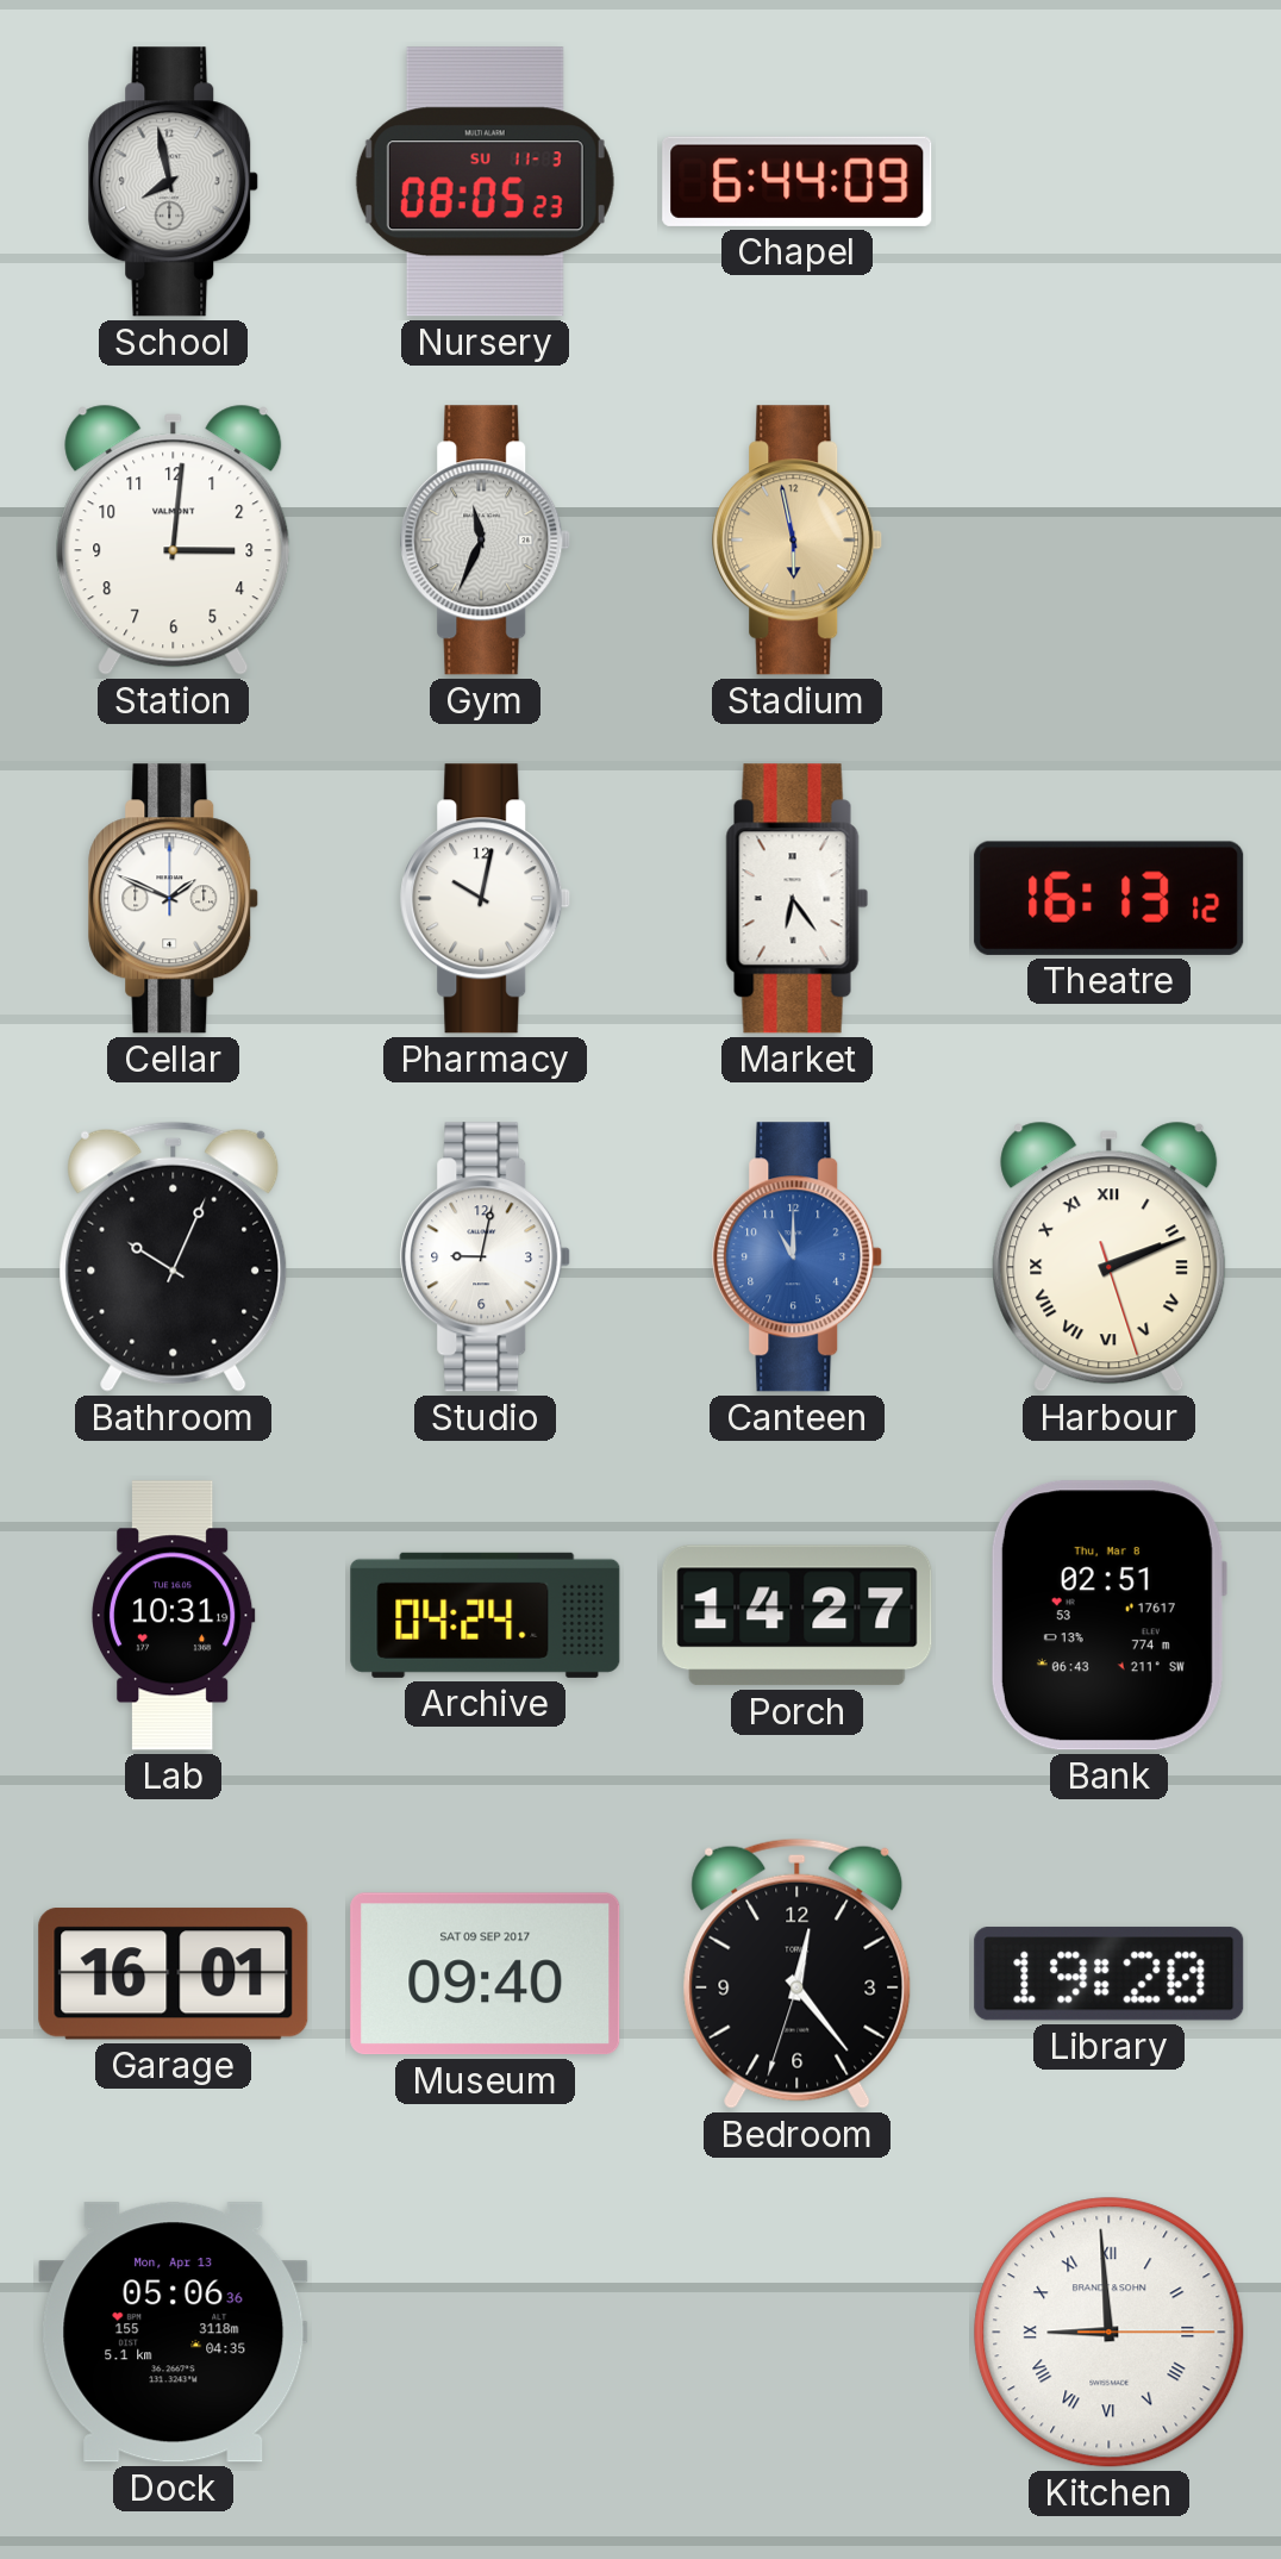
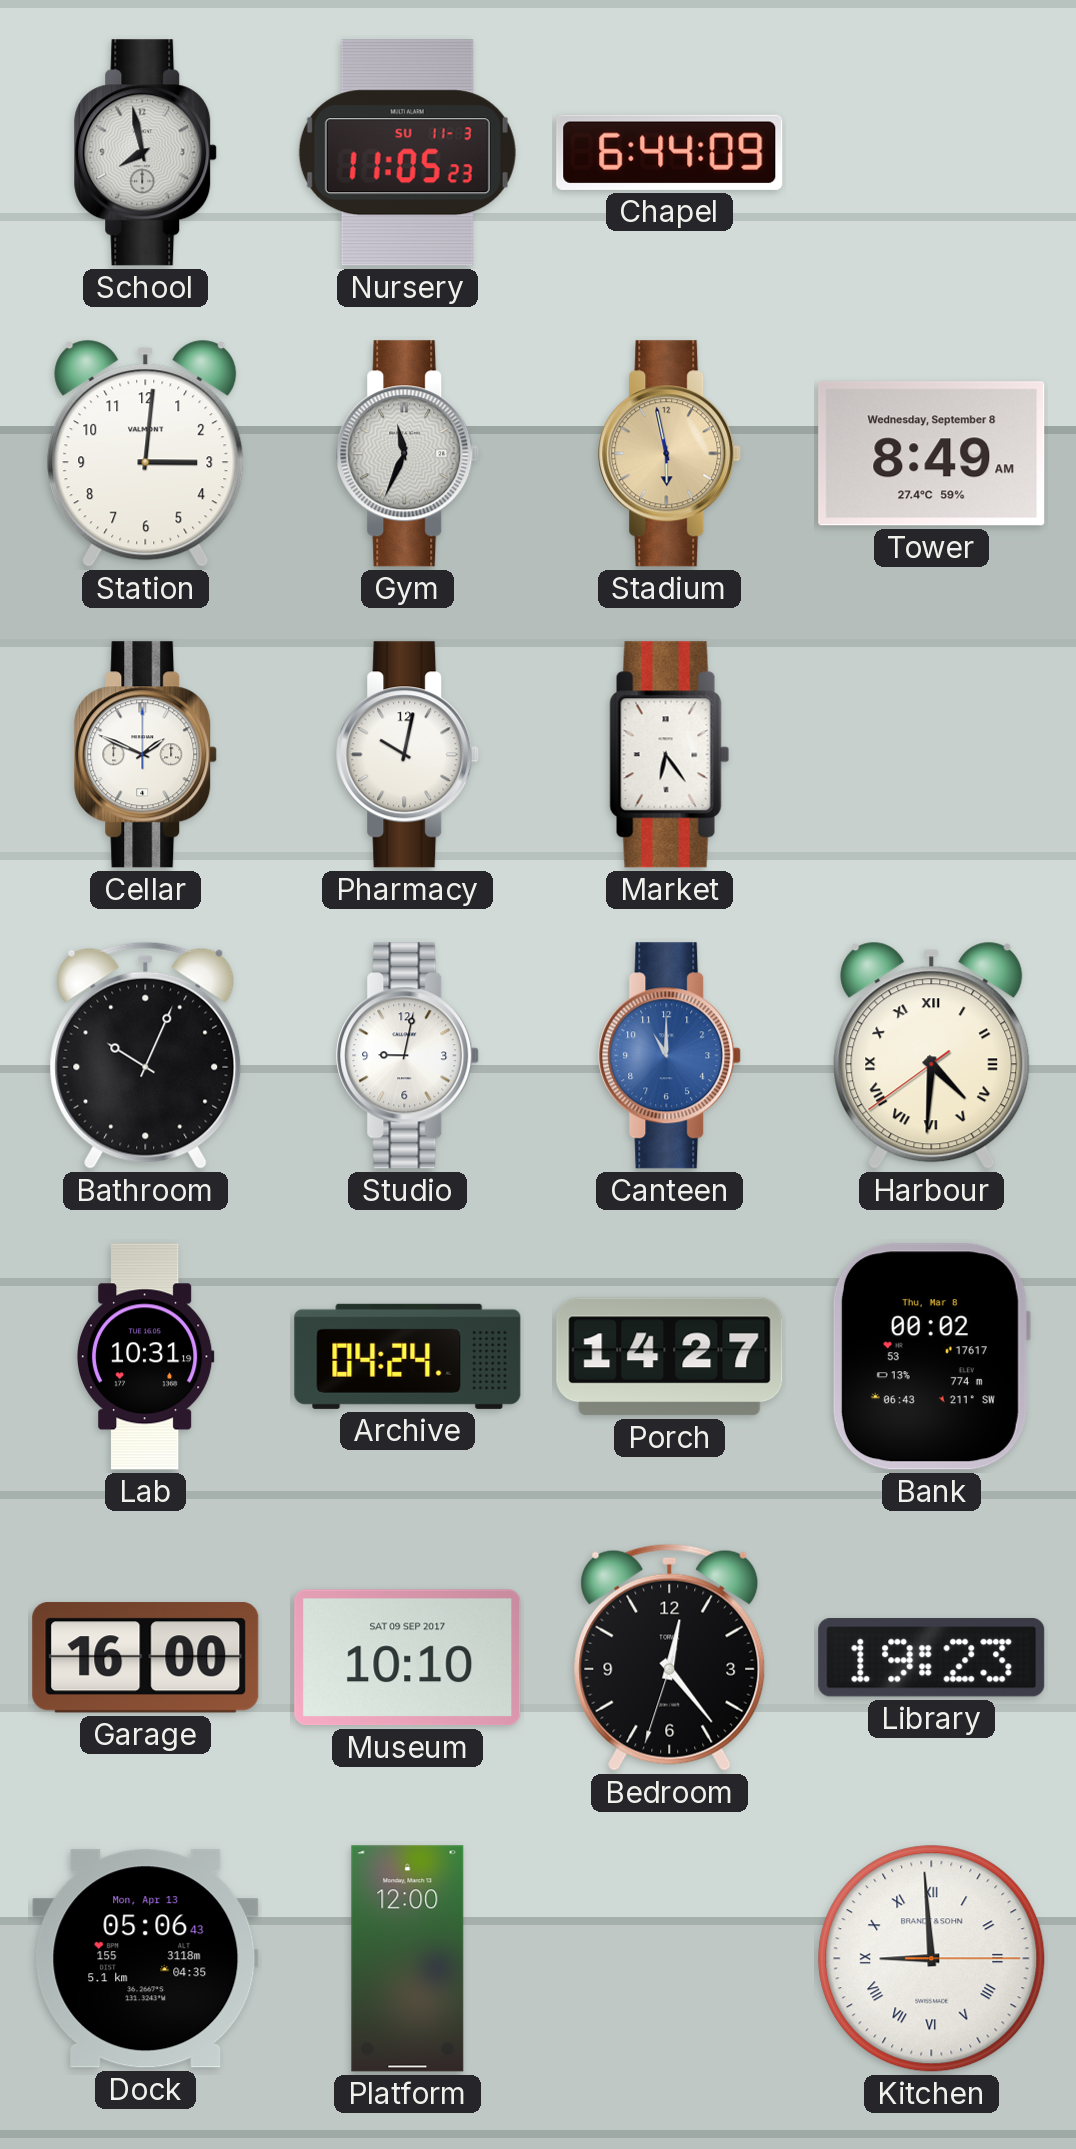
Nursery: 08:05 -> 11:05 (407, 153)
Tower: none -> 8:49 (932, 454)
Theatre: 16:13 -> none (1110, 898)
Harbour: 2:11 -> 4:30 (932, 1055)
Bank: 02:51 -> 00:02 (931, 1357)
Garage: 16:01 -> 16:00 (146, 1658)
Museum: 09:40 -> 10:10 (408, 1658)
Library: 19:20 -> 19:23 (932, 1658)
Dock: 05:06:36 -> 05:06:43 (146, 1959)
Platform: none -> 12:00 (408, 1959)
